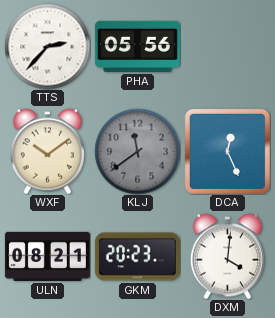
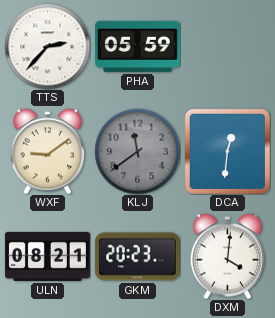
PHA: 05:56 -> 05:59 (137, 46)
WXF: 10:09 -> 9:09 (47, 151)
DCA: 12:26 -> 12:31 (227, 151)
